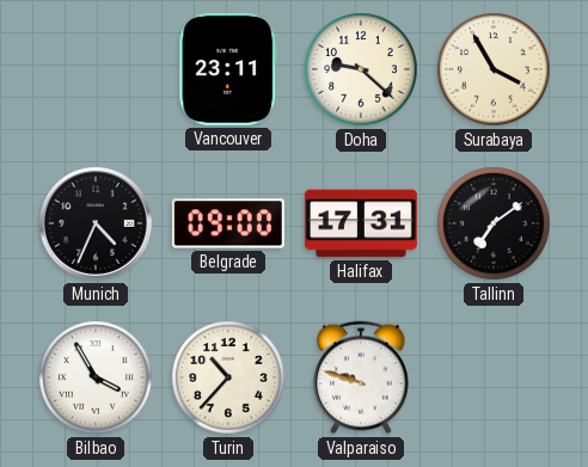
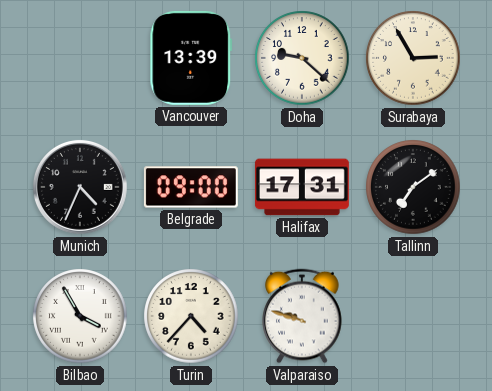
Vancouver: 23:11 -> 13:39 (191, 58)
Surabaya: 3:55 -> 2:55 (413, 58)
Turin: 10:37 -> 4:37 (191, 316)
